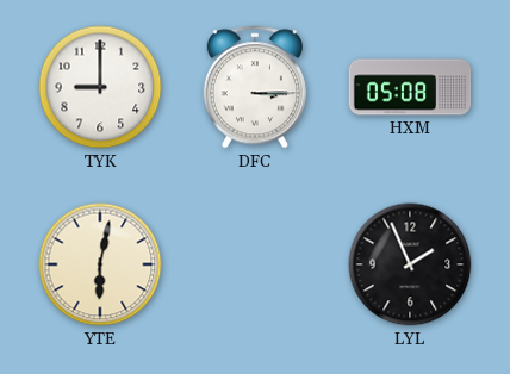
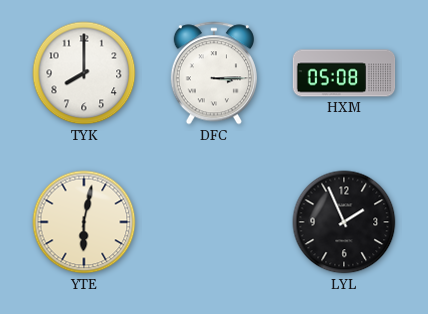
TYK: 9:00 -> 8:00 (84, 73)
